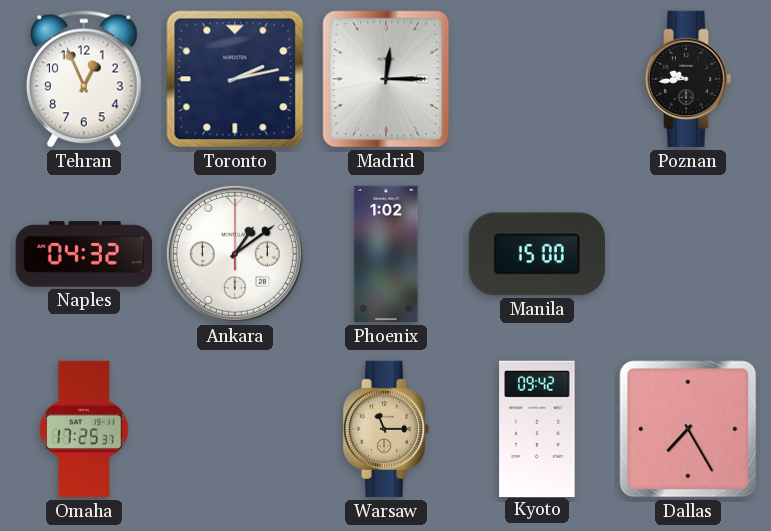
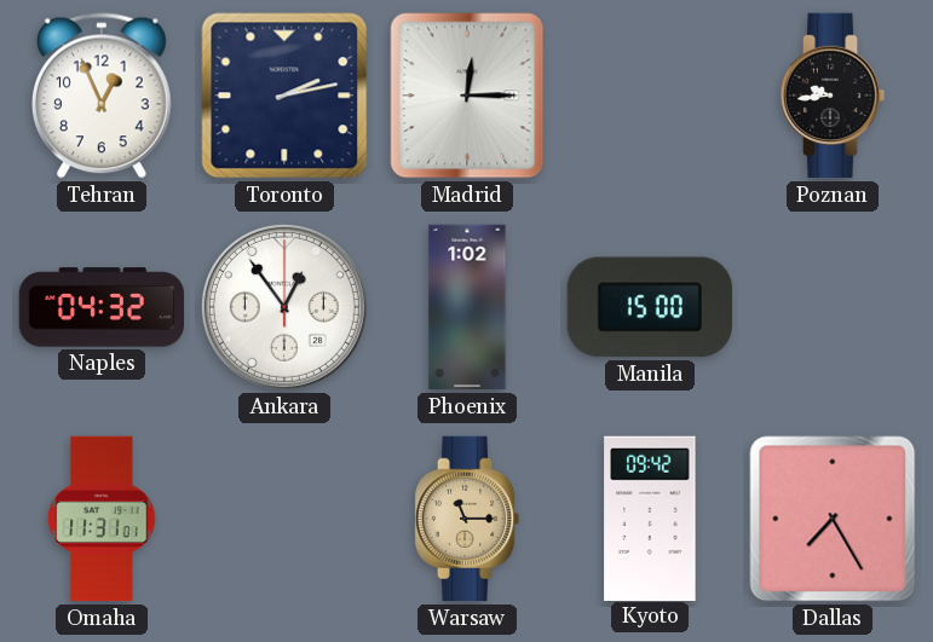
Ankara: 1:09 -> 12:54 (284, 307)
Omaha: 17:25 -> 11:31 (102, 519)
